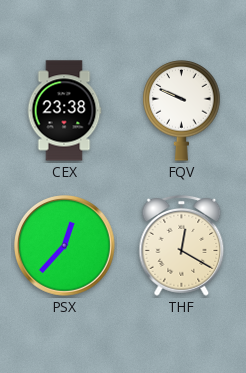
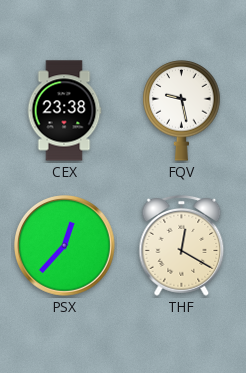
FQV: 9:49 -> 9:28 (182, 111)
